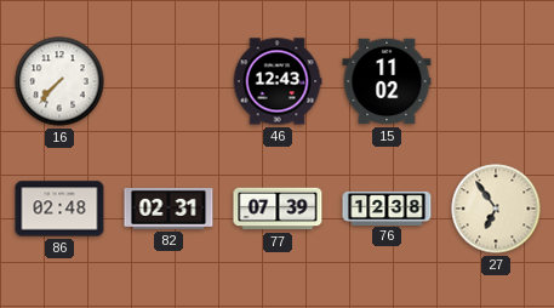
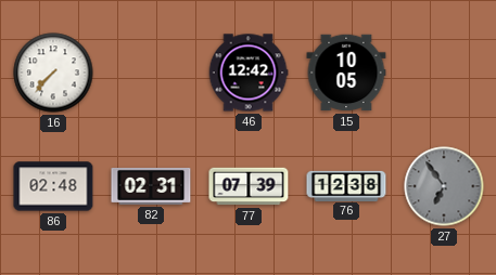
46: 12:43 -> 12:42 (249, 73)
15: 11:02 -> 10:05 (346, 73)
27 dial: cream -> grey (444, 186)
